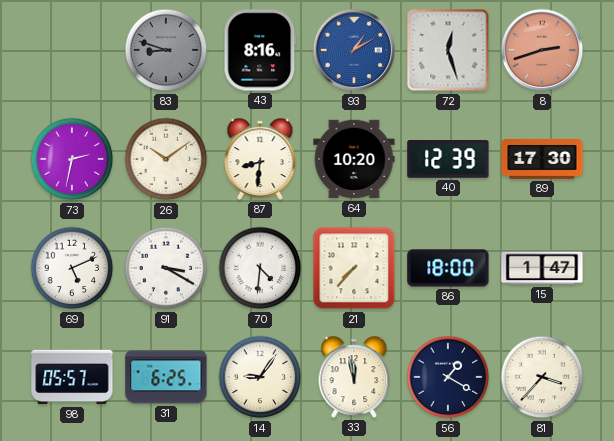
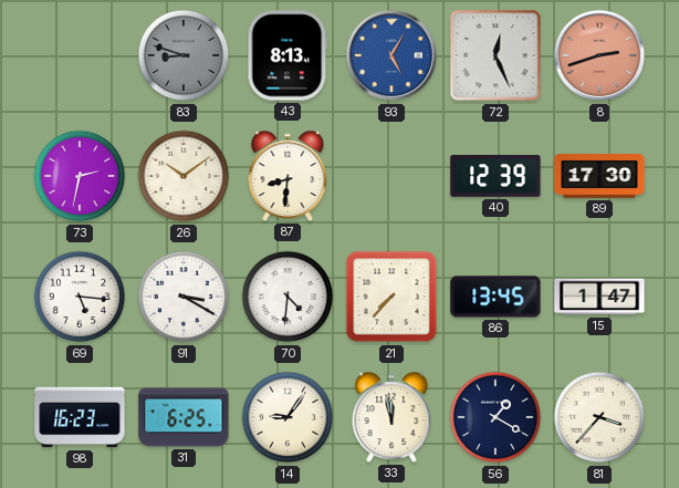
43: 8:16 -> 8:13 (288, 55)
93: 1:10 -> 5:05 (391, 55)
72: 12:27 -> 12:26 (495, 55)
64: 10:20 -> none (354, 159)
69: 5:11 -> 5:16 (80, 297)
86: 18:00 -> 13:45 (495, 297)
98: 05:57 -> 16:23 (80, 417)
